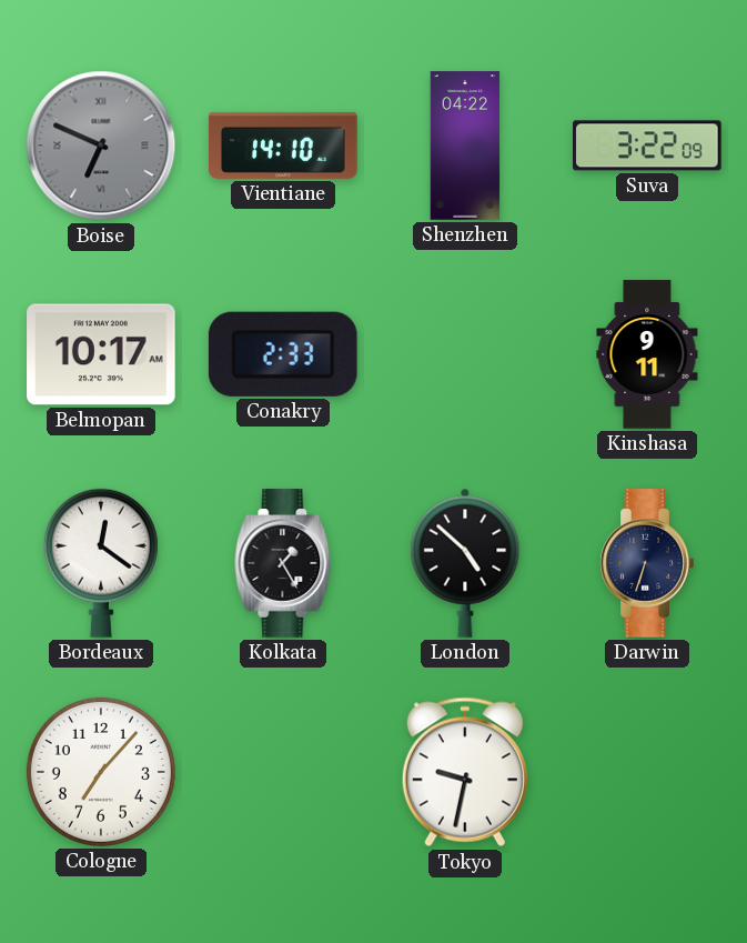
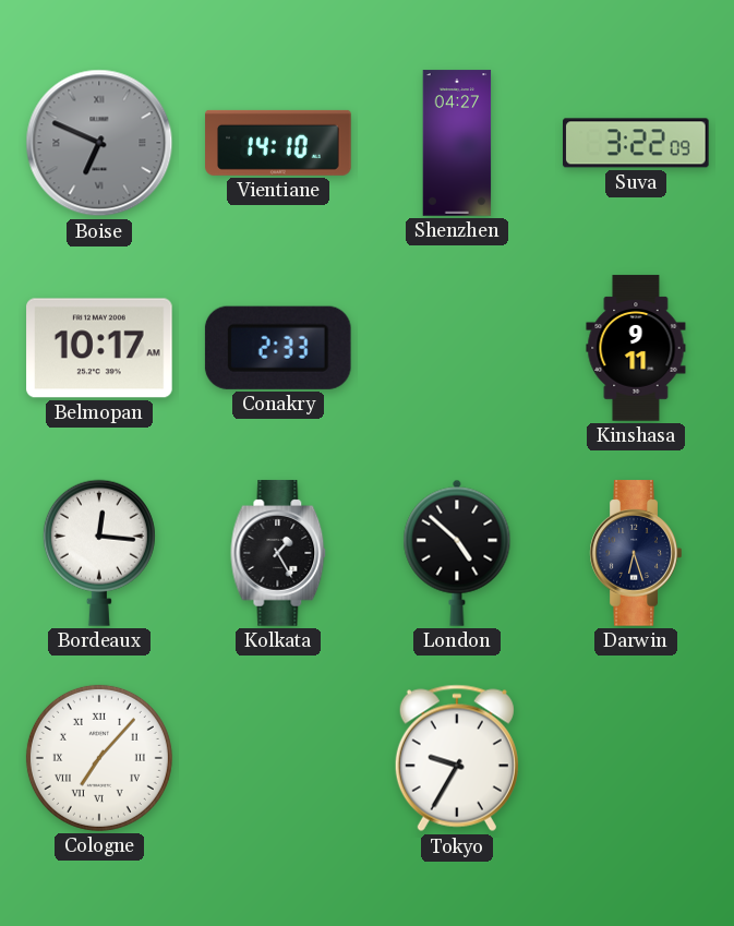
Shenzhen: 04:22 -> 04:27 (457, 143)
Bordeaux: 12:21 -> 12:16 (99, 553)
Darwin: 6:33 -> 6:27 (636, 553)
Cologne numerals: Arabic -> Roman (99, 758)
Tokyo: 9:32 -> 9:35 (457, 758)
